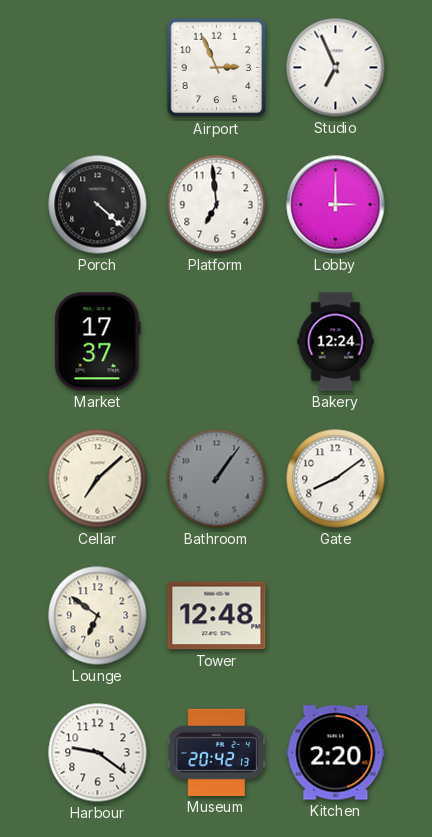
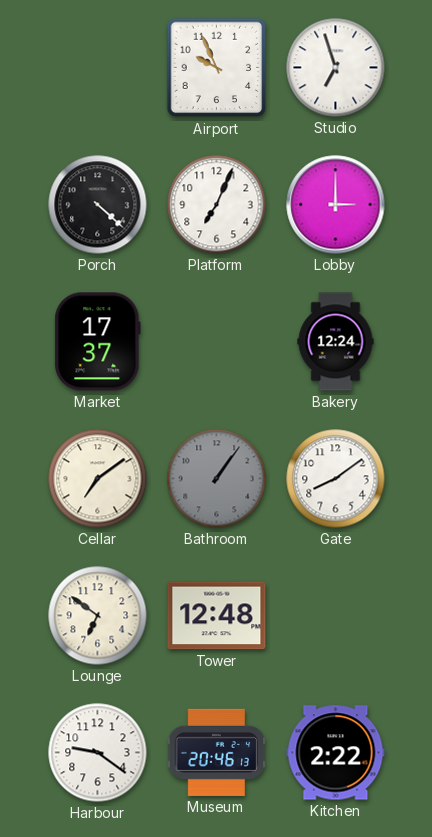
Airport: 2:56 -> 9:56 (217, 68)
Studio: 6:56 -> 6:57 (336, 68)
Platform: 6:59 -> 7:04 (217, 205)
Cellar: 7:08 -> 7:09 (98, 479)
Museum: 20:42 -> 20:46 (217, 752)
Kitchen: 2:20 -> 2:22 (336, 753)
